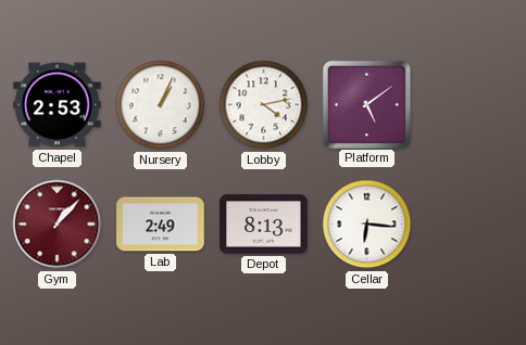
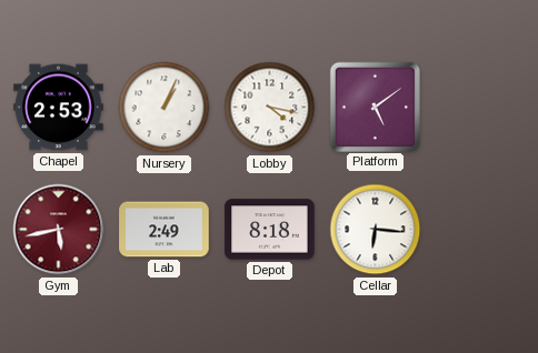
Lobby: 4:13 -> 4:17 (270, 108)
Gym: 1:07 -> 5:43 (59, 230)
Depot: 8:13 -> 8:18 (270, 230)
